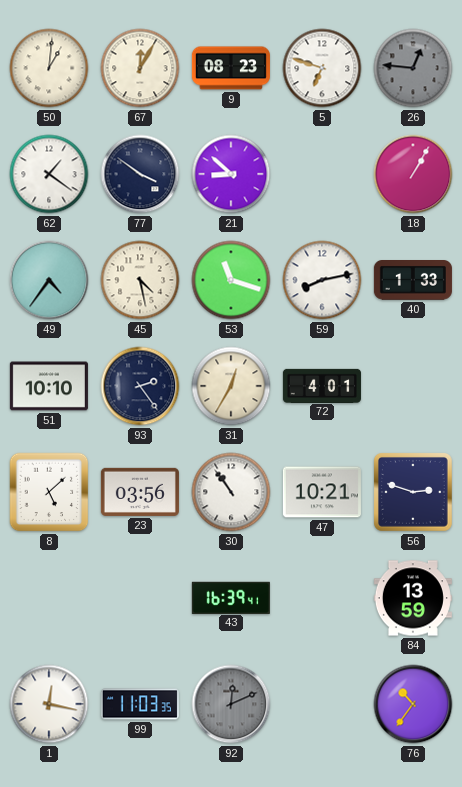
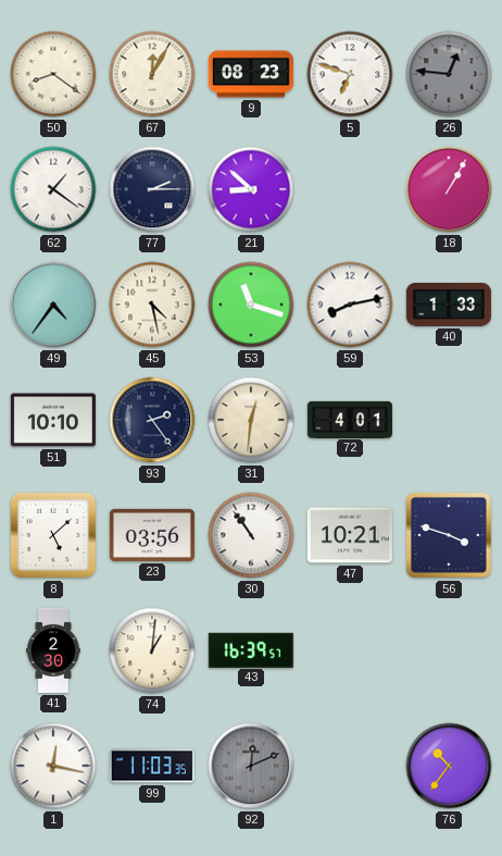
50: 1:01 -> 8:21 (53, 74)
77: 3:51 -> 2:15 (152, 189)
31: 12:35 -> 12:31 (251, 420)
56: 2:48 -> 3:48 (450, 536)
41: none -> 2:30 (53, 650)
74: none -> 1:01 (152, 650)
43: 16:39:41 -> 16:39:57 (251, 649)
84: 13:59 -> none (413, 598)
